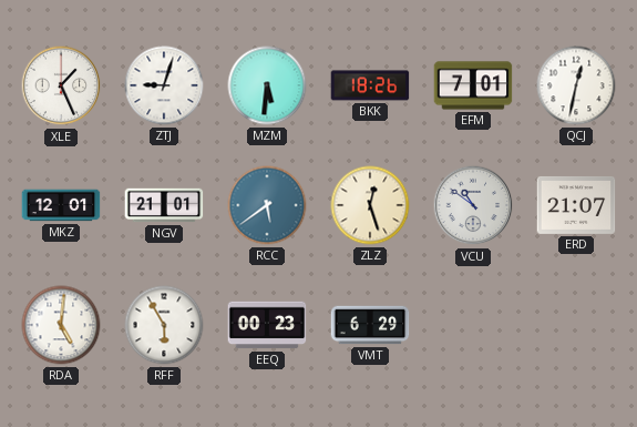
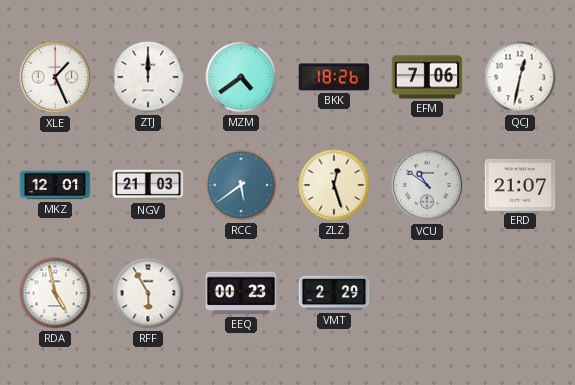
ZTJ: 9:03 -> 12:00 (148, 77)
MZM: 5:31 -> 4:39 (241, 77)
EFM: 7:01 -> 7:06 (427, 77)
NGV: 21:01 -> 21:03 (148, 185)
RDA: 5:01 -> 4:58 (55, 293)
VMT: 6:29 -> 2:29 (334, 293)
